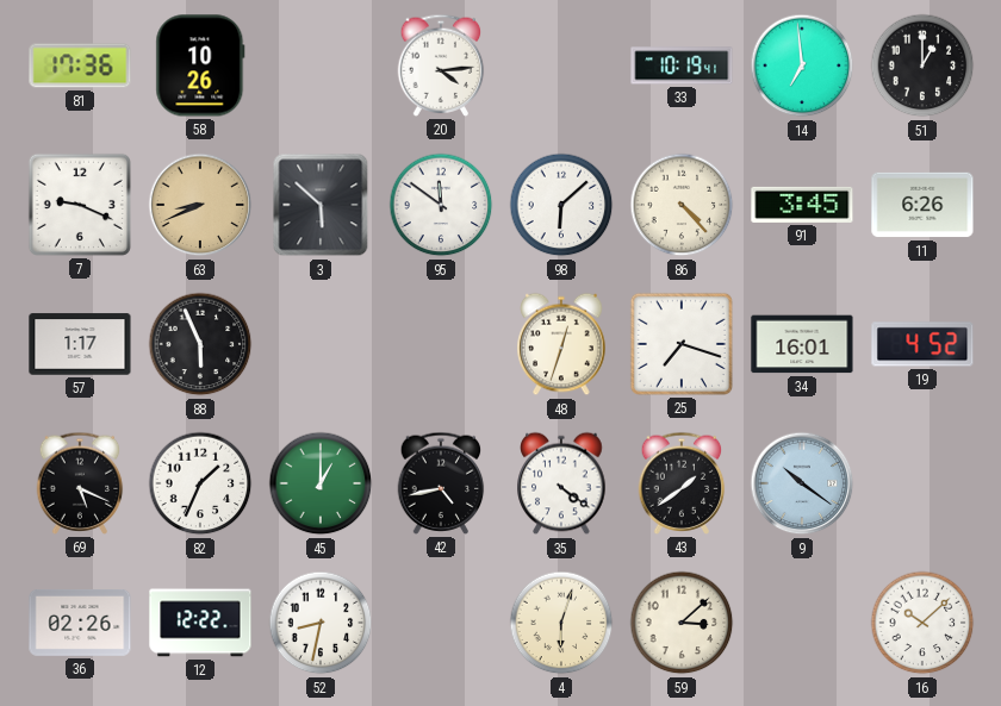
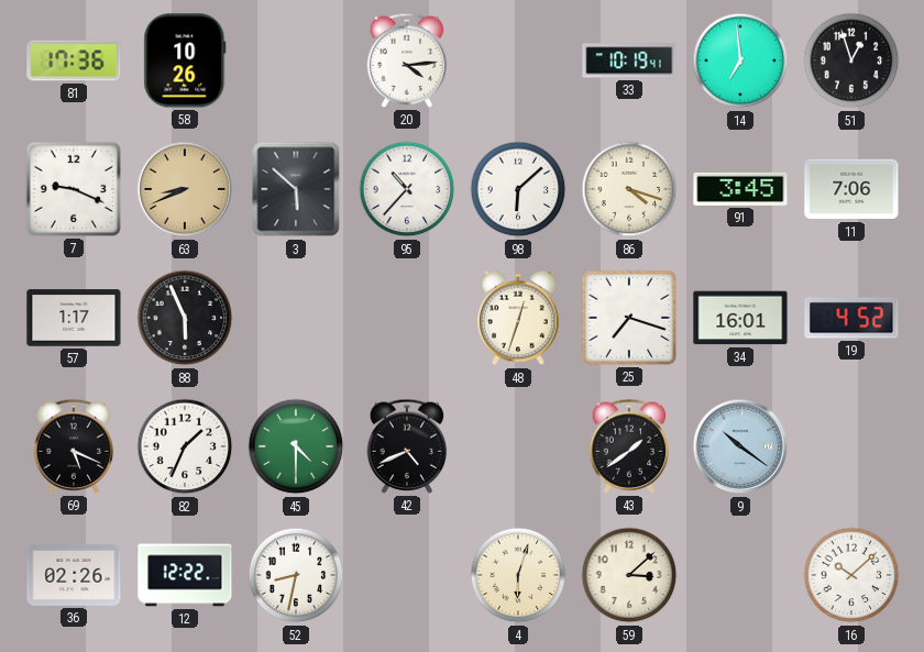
51: 1:00 -> 12:57 (851, 60)
95: 11:51 -> 10:37 (407, 189)
86: 4:23 -> 4:18 (629, 189)
11: 6:26 -> 7:06 (851, 189)
45: 1:00 -> 4:30 (296, 446)
42: 4:43 -> 4:41 (407, 446)
35: 4:21 -> none (561, 483)
